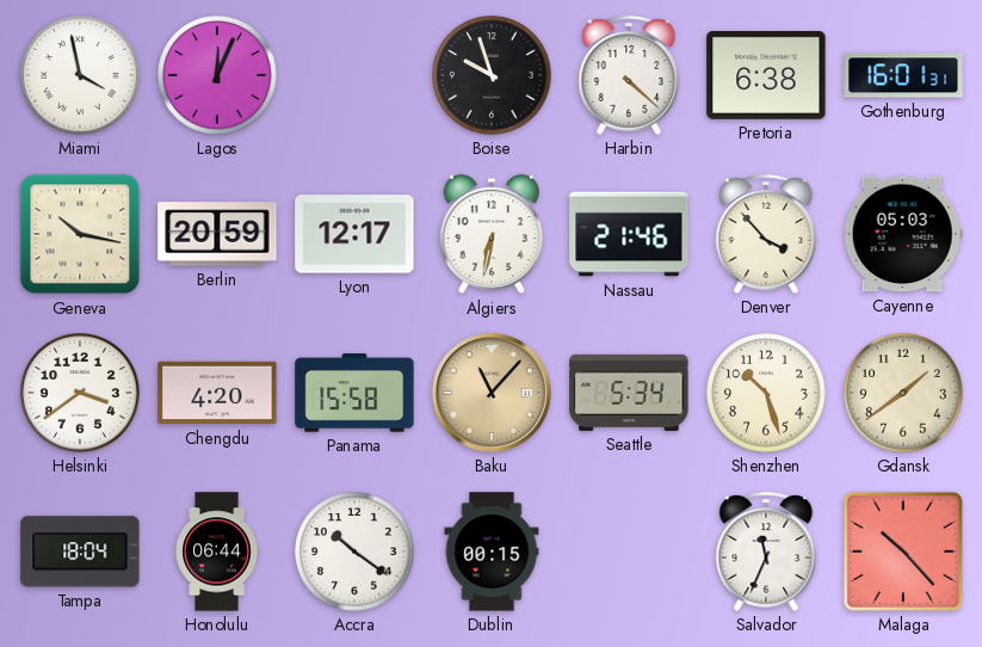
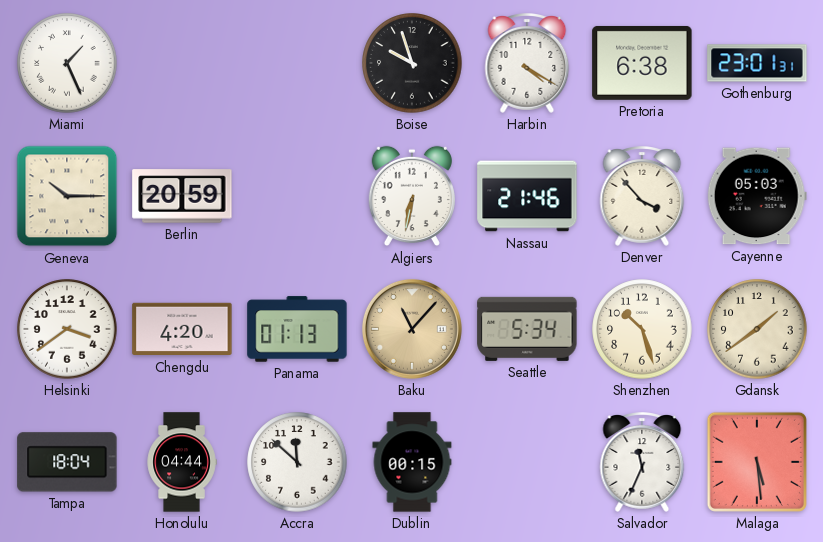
Miami: 3:58 -> 1:26 (67, 63)
Lagos: 12:04 -> none (217, 75)
Harbin: 4:22 -> 4:20 (527, 63)
Gothenburg: 16:01 -> 23:01 (757, 63)
Geneva: 10:17 -> 10:15 (67, 196)
Lyon: 12:17 -> none (354, 234)
Panama: 15:58 -> 01:13 (297, 329)
Honolulu: 06:44 -> 04:44 (182, 462)
Accra: 10:21 -> 11:52 (297, 462)
Malaga: 10:23 -> 5:29 (757, 462)
